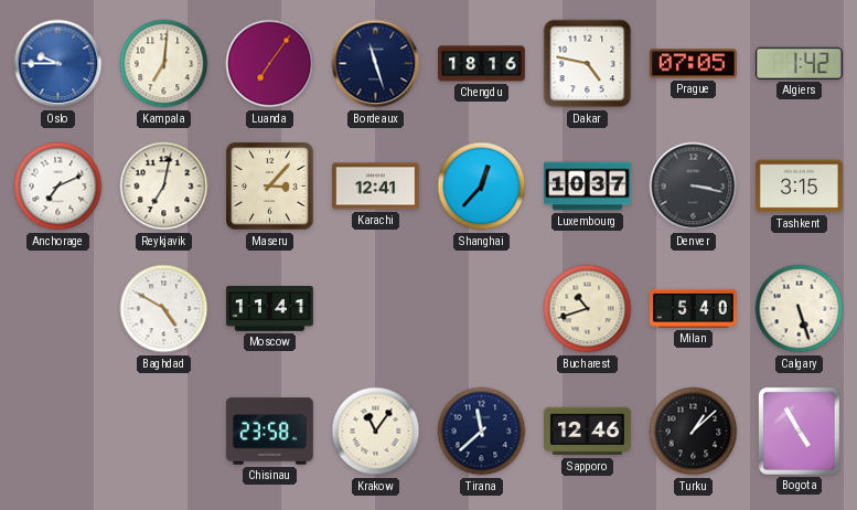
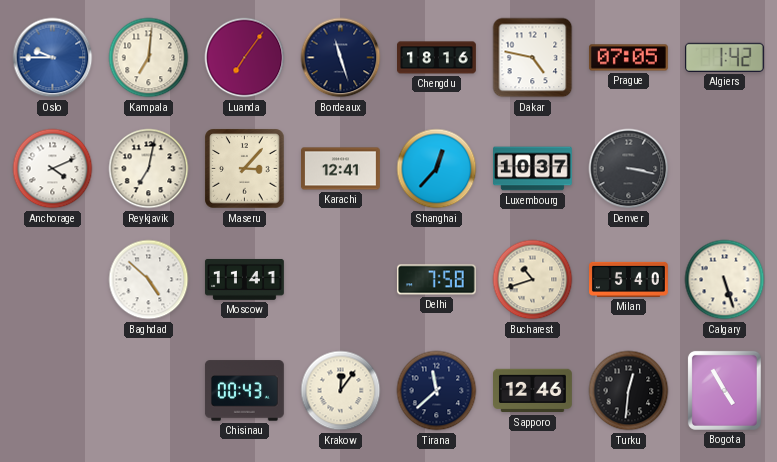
Anchorage: 7:11 -> 4:11 (53, 169)
Tashkent: 3:15 -> none (800, 187)
Baghdad: 4:50 -> 4:52 (149, 280)
Delhi: none -> 7:58 (436, 280)
Chisinau: 23:58 -> 00:43 (244, 391)
Krakow: 11:06 -> 12:06 (341, 391)
Turku: 1:08 -> 12:31 (629, 391)
